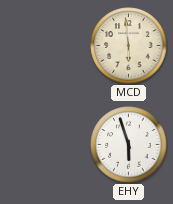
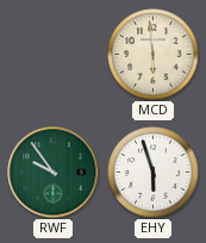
RWF: none -> 9:54 (54, 173)
